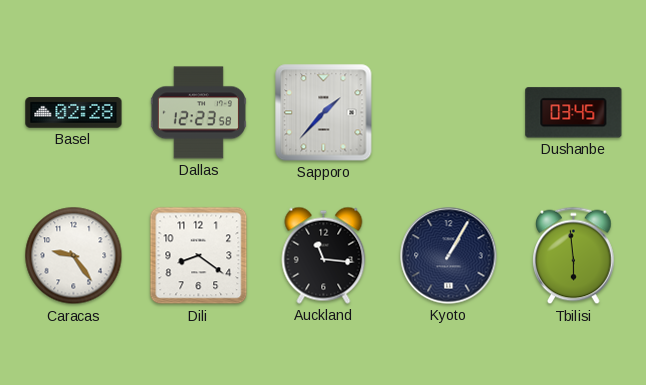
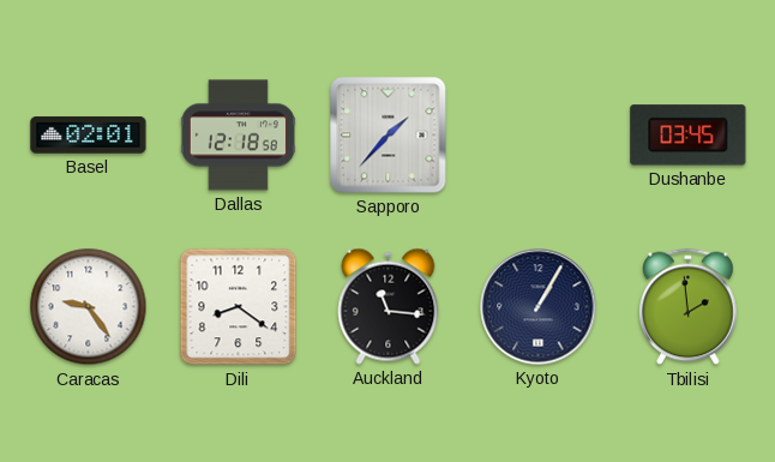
Basel: 02:28 -> 02:01 (89, 136)
Dallas: 12:23 -> 12:18 (238, 136)
Tbilisi: 5:59 -> 1:59 (689, 307)
